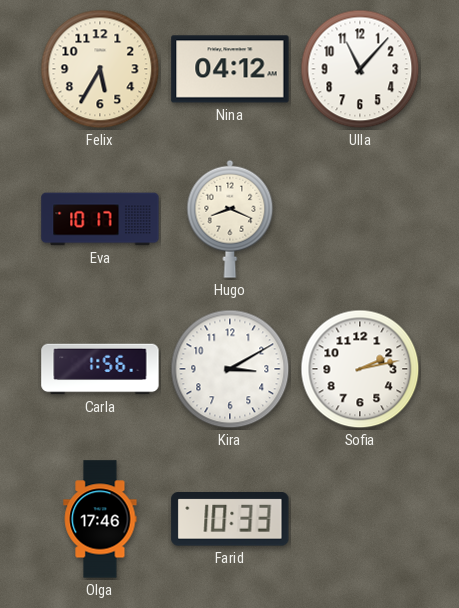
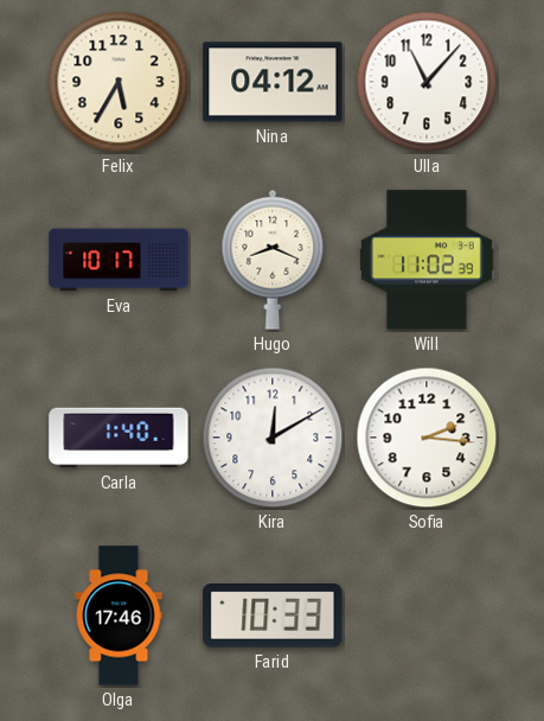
Will: none -> 11:02 (427, 260)
Carla: 1:56 -> 1:40 (119, 438)
Kira: 3:10 -> 12:10 (273, 438)
Sofia: 2:13 -> 2:16 (427, 438)
